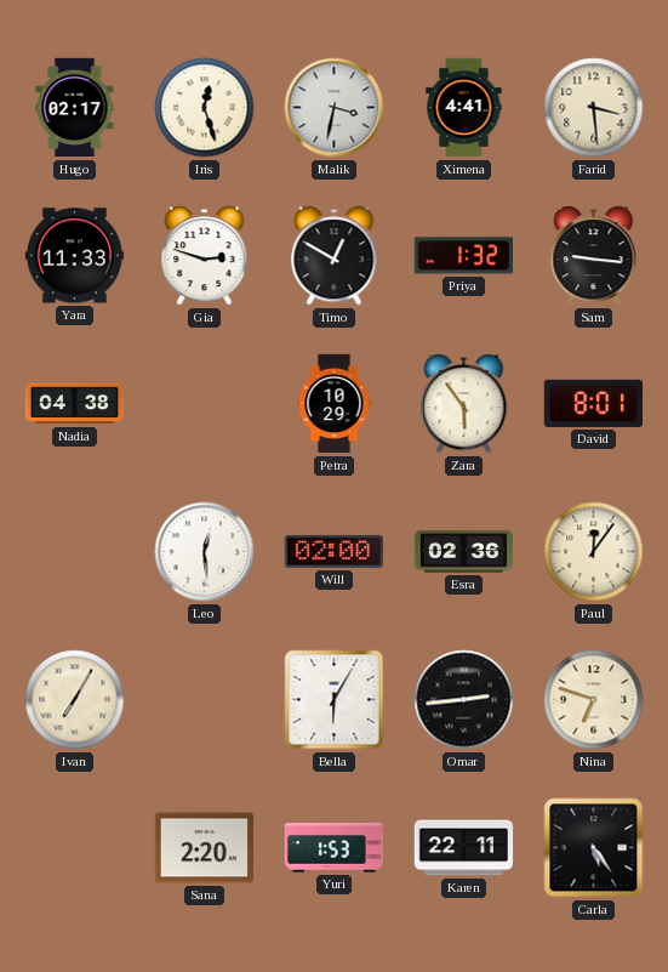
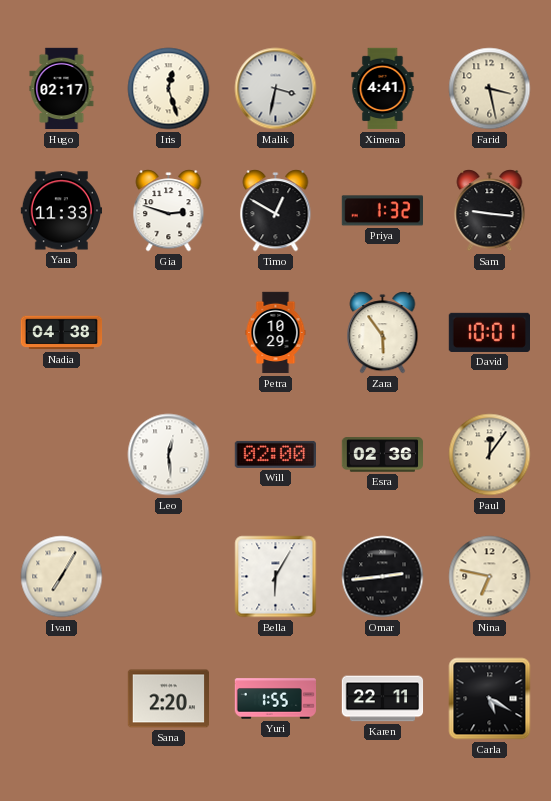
Farid: 3:29 -> 3:28 (490, 89)
David: 8:01 -> 10:01 (489, 332)
Nina: 6:48 -> 6:47 (490, 577)
Yuri: 1:53 -> 1:55 (276, 699)
Carla: 5:24 -> 5:20 (490, 699)
